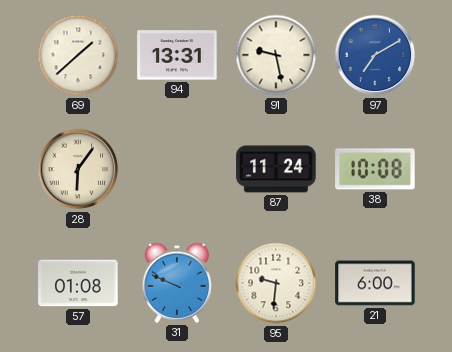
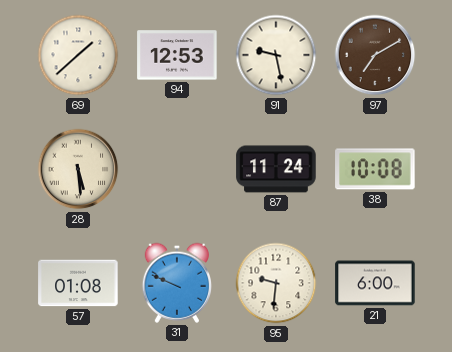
94: 13:31 -> 12:53 (177, 55)
97 dial: blue -> brown (375, 55)
28: 6:06 -> 5:29 (78, 169)
